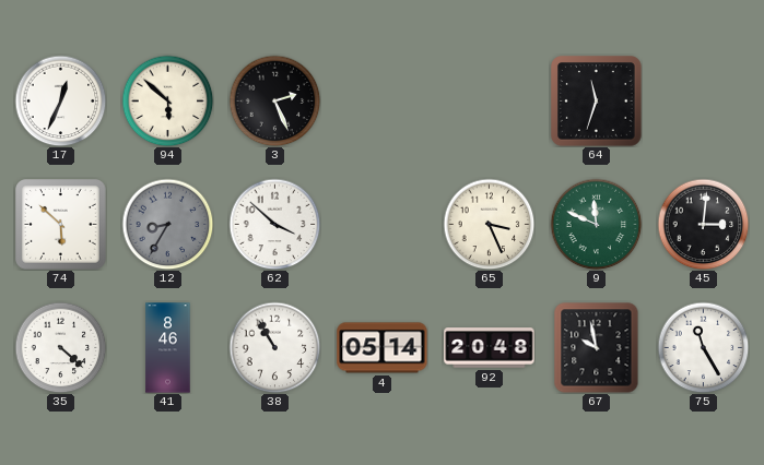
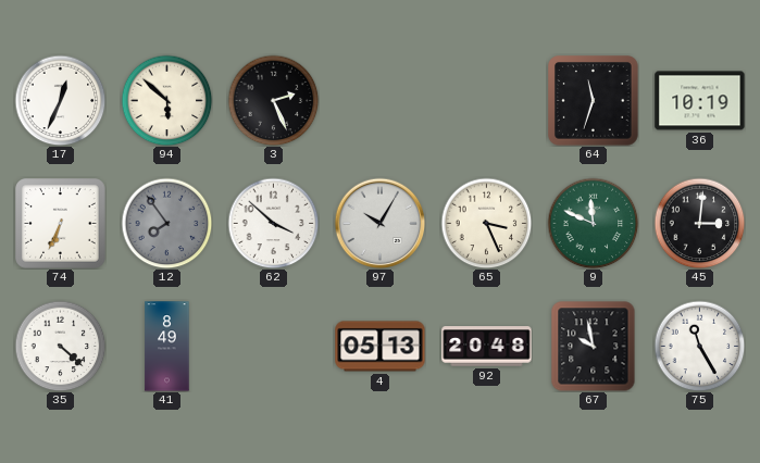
36: none -> 10:19 (700, 101)
74: 5:52 -> 6:34 (61, 224)
12: 8:35 -> 7:54 (166, 223)
97: none -> 10:05 (379, 223)
41: 8:46 -> 8:49 (167, 347)
38: 10:55 -> none (274, 347)
4: 05:14 -> 05:13 (381, 347)
